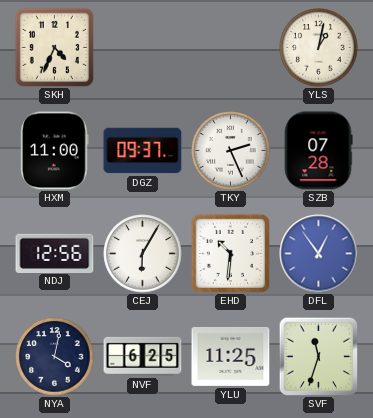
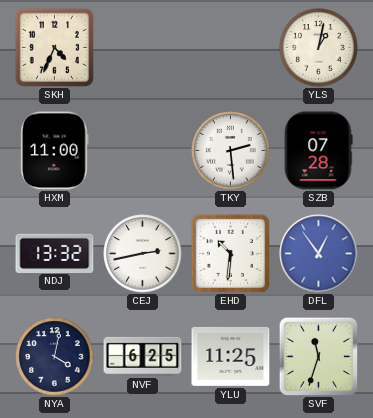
DGZ: 09:37 -> none (143, 151)
TKY: 2:26 -> 2:29 (231, 151)
NDJ: 12:56 -> 13:32 (55, 253)
CEJ: 6:05 -> 2:43 (143, 254)
